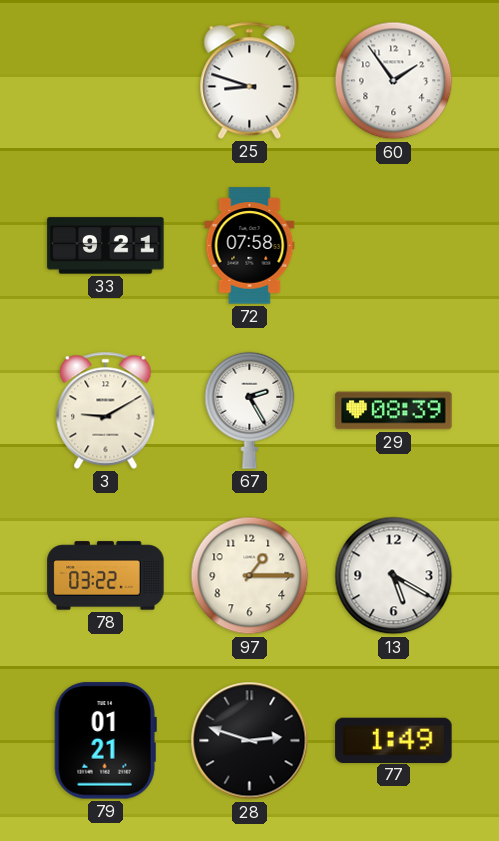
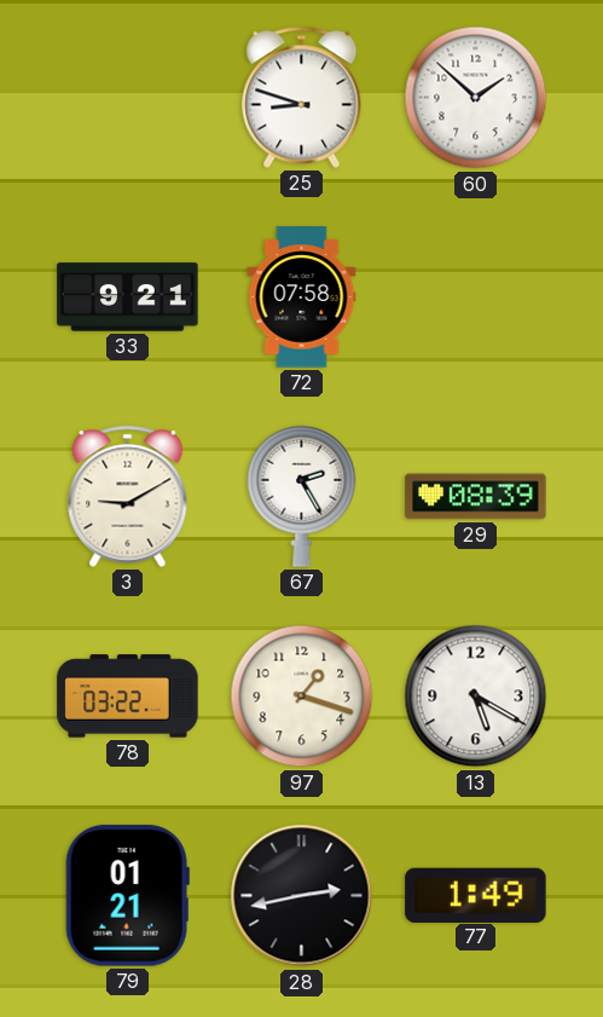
60: 1:54 -> 1:52 (476, 98)
97: 1:15 -> 1:18 (302, 697)
28: 2:48 -> 2:43 (302, 896)
